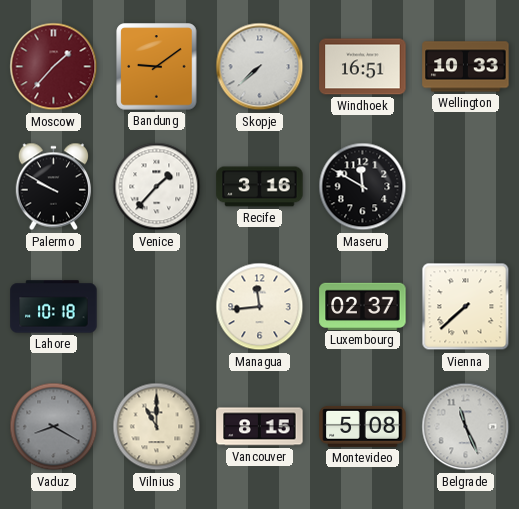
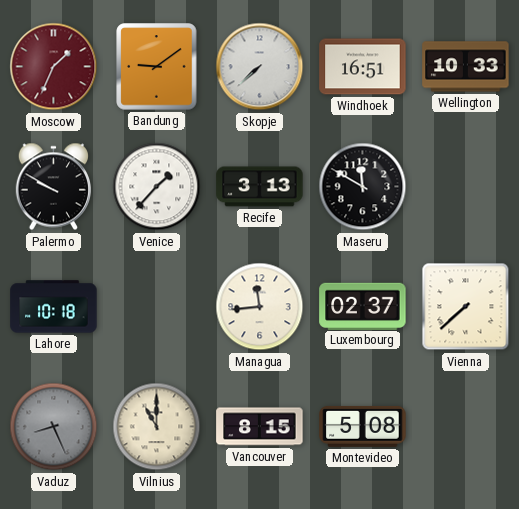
Moscow: 1:37 -> 1:34 (54, 67)
Recife: 3:16 -> 3:13 (260, 187)
Vaduz: 8:20 -> 8:26 (54, 427)
Belgrade: 11:26 -> none (466, 427)
